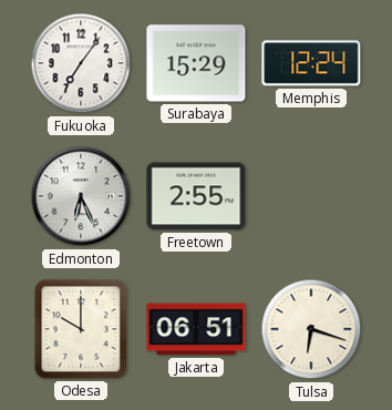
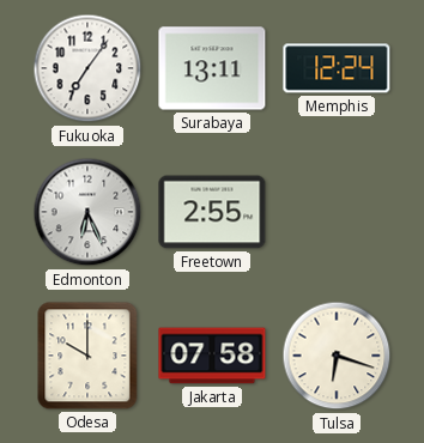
Surabaya: 15:29 -> 13:11 (212, 68)
Jakarta: 06:51 -> 07:58 (212, 356)
